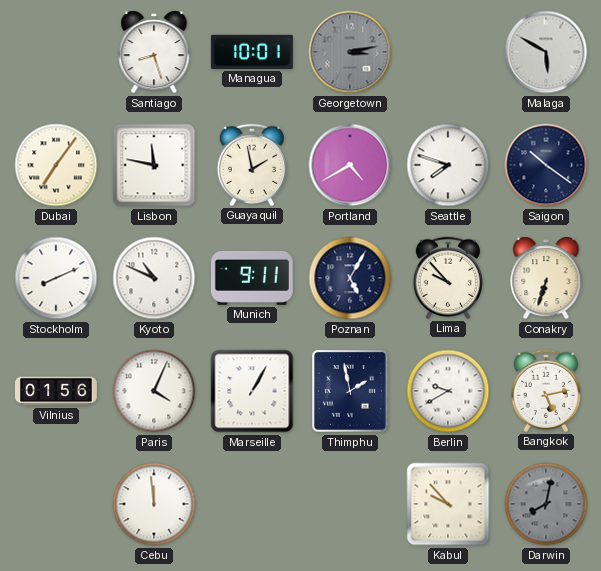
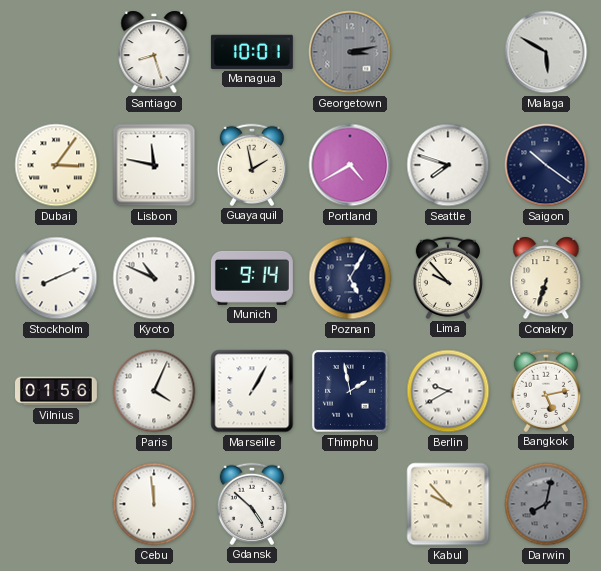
Dubai: 7:06 -> 3:06 (56, 165)
Munich: 9:11 -> 9:14 (252, 278)
Gdansk: none -> 4:52 (251, 504)
